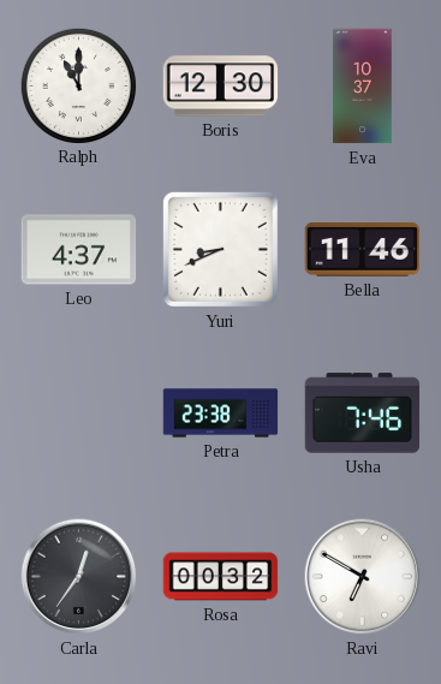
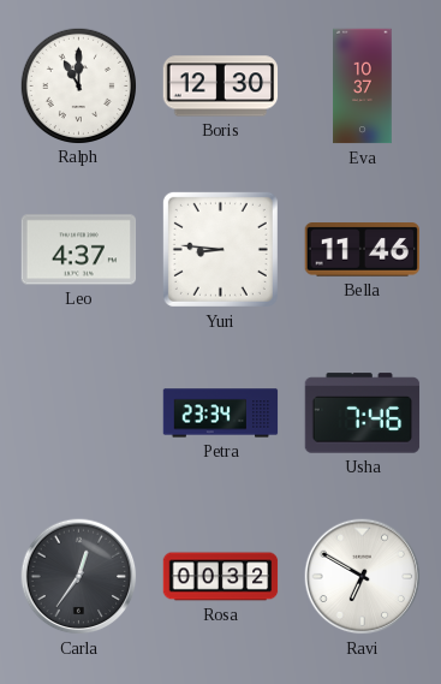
Yuri: 8:41 -> 8:46 (220, 249)
Petra: 23:38 -> 23:34 (221, 414)
